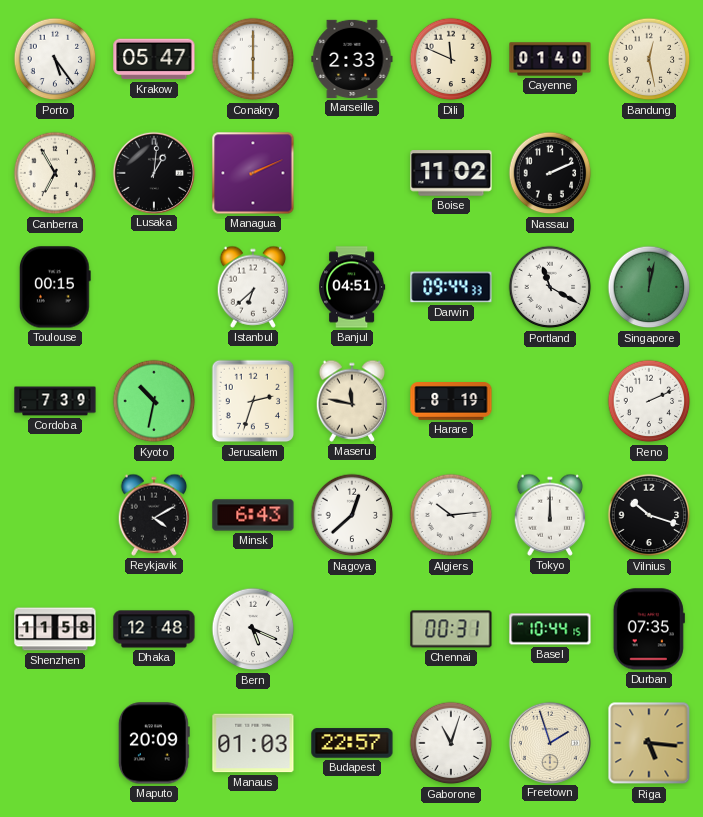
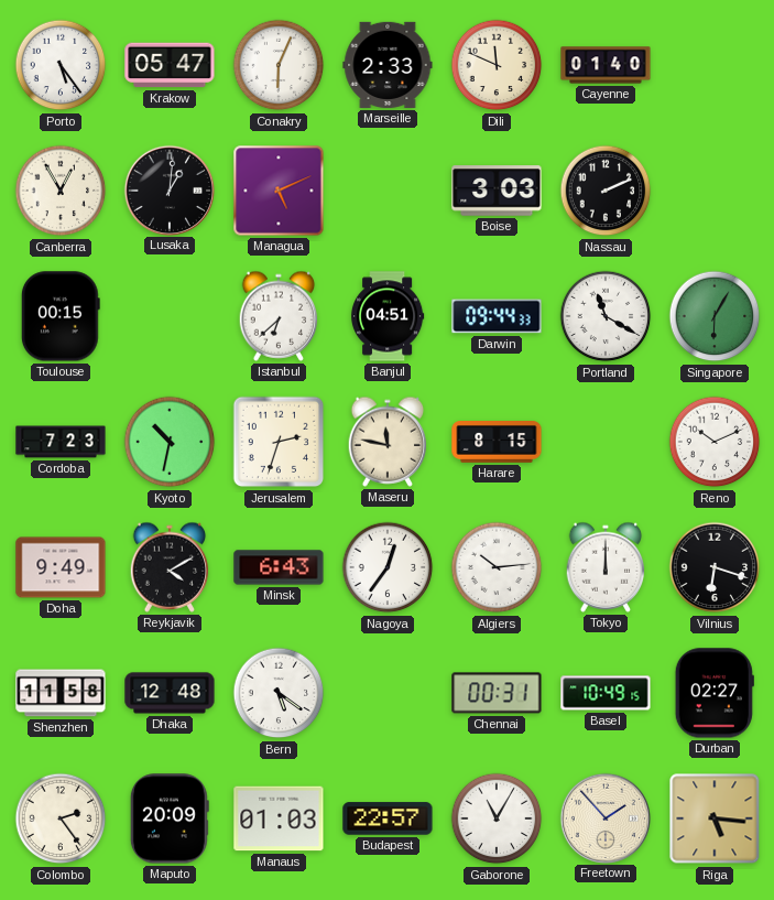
Conakry: 6:00 -> 6:04 (279, 65)
Bandung: 12:28 -> none (649, 59)
Canberra: 6:55 -> 12:55 (61, 191)
Managua: 2:11 -> 5:11 (279, 191)
Boise: 11:02 -> 3:03 (497, 191)
Singapore: 12:02 -> 6:05 (715, 316)
Cordoba: 7:39 -> 7:23 (61, 442)
Harare: 8:19 -> 8:15 (497, 443)
Reno: 2:11 -> 10:11 (715, 442)
Doha: none -> 9:49 (61, 567)
Nagoya: 12:38 -> 12:36 (388, 567)
Vilnius: 10:18 -> 6:18 (715, 567)
Bern: 5:19 -> 5:21 (279, 693)
Basel: 10:44 -> 10:49 (606, 693)
Durban: 07:35 -> 02:27 (715, 693)
Colombo: none -> 2:24 (61, 818)
Gaborone: 11:03 -> 11:05 (497, 818)
Freetown: 1:57 -> 1:53 (604, 817)
